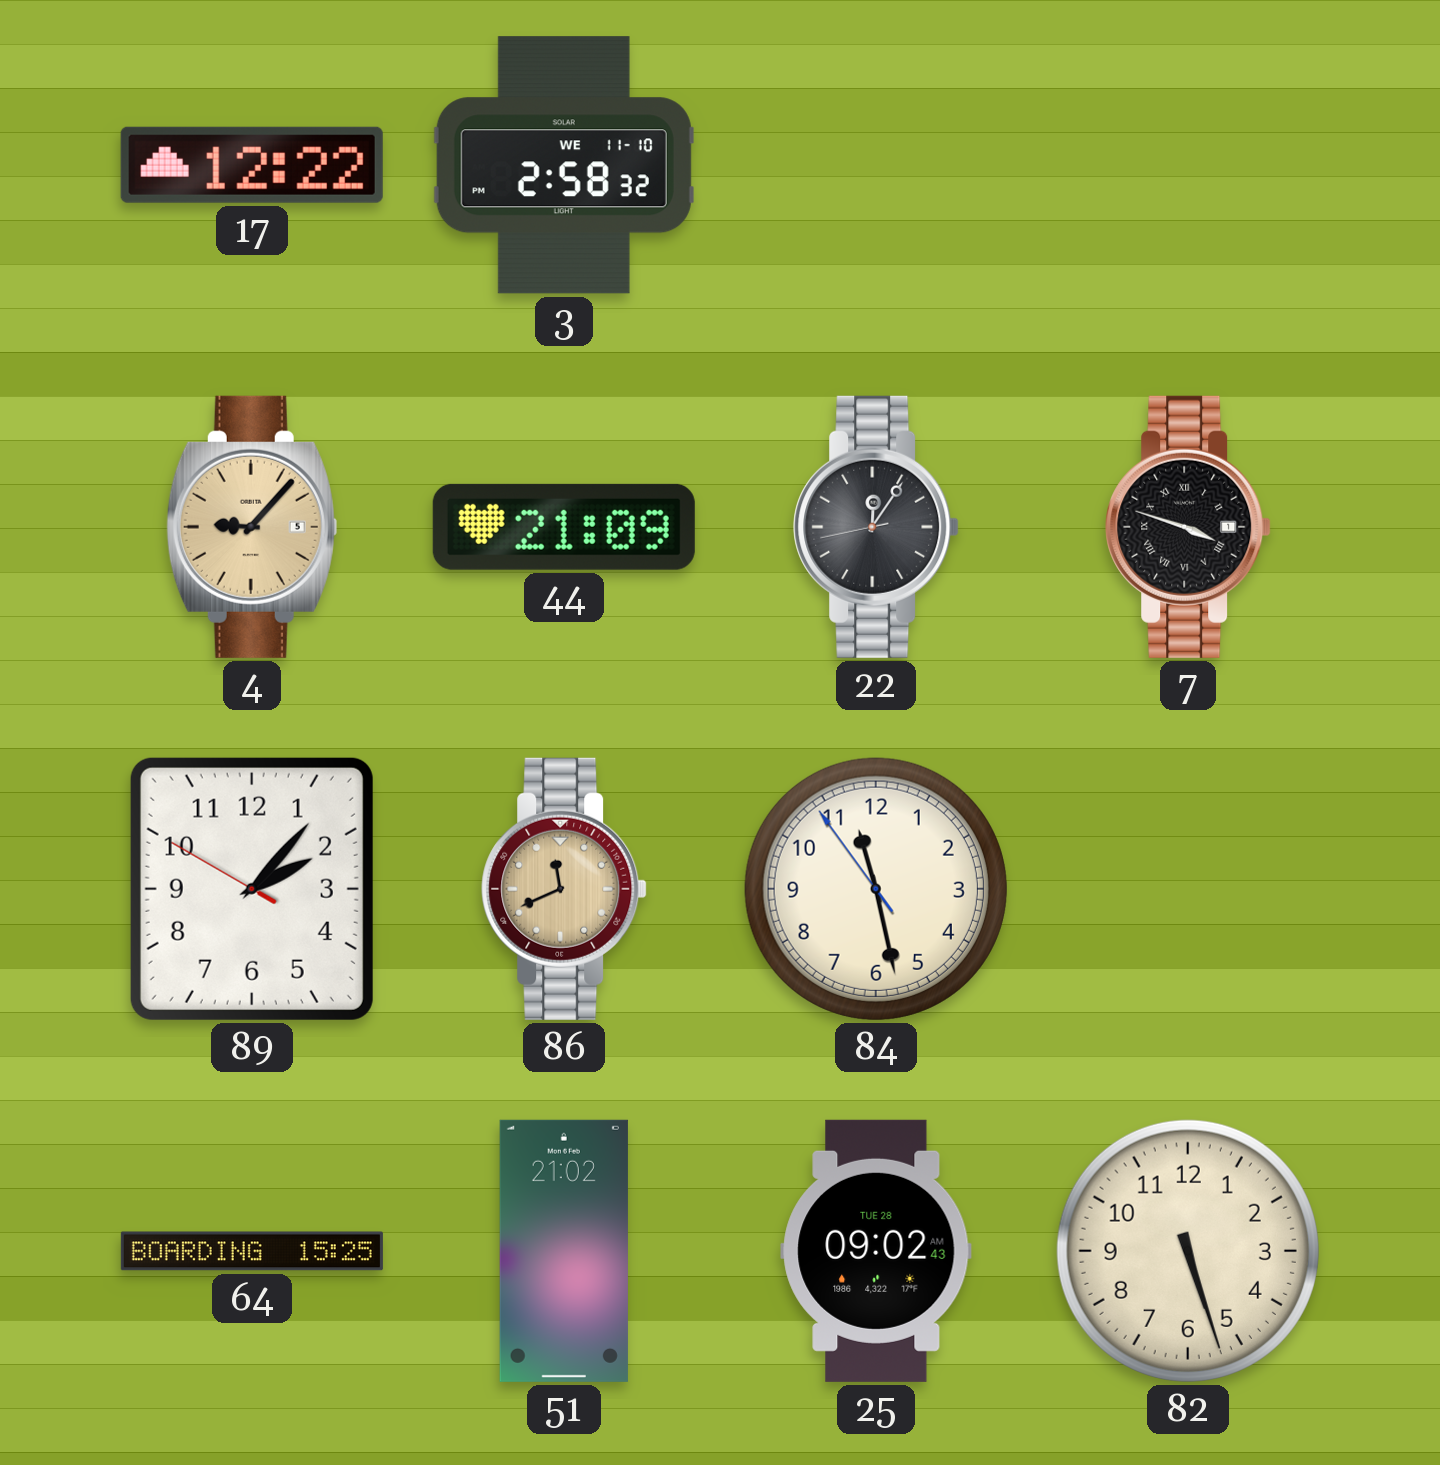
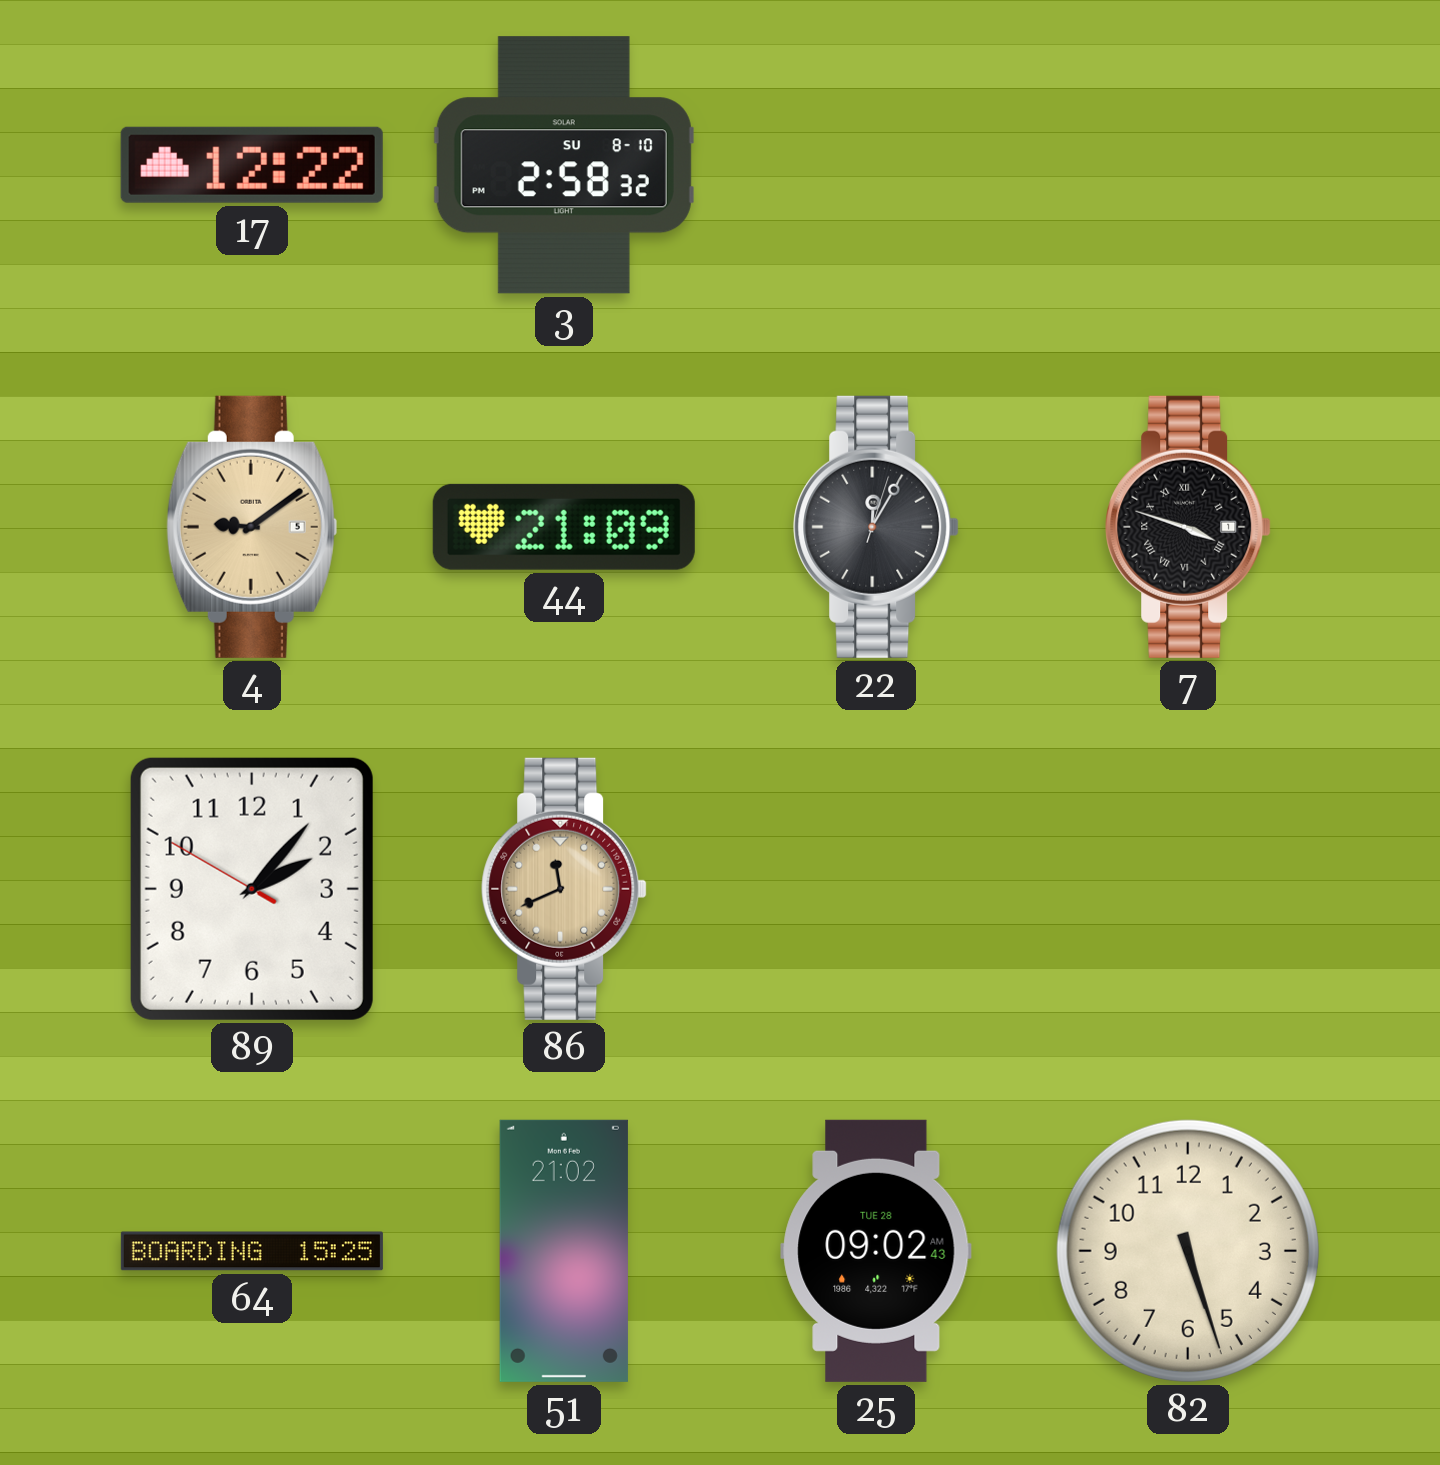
3 date: WE 11-10 -> SU 8-10 (564, 165)
4: 9:07 -> 9:09 (252, 527)
22: 12:05:43 -> 12:05:03 (876, 527)
84: 11:27 -> none (876, 889)
